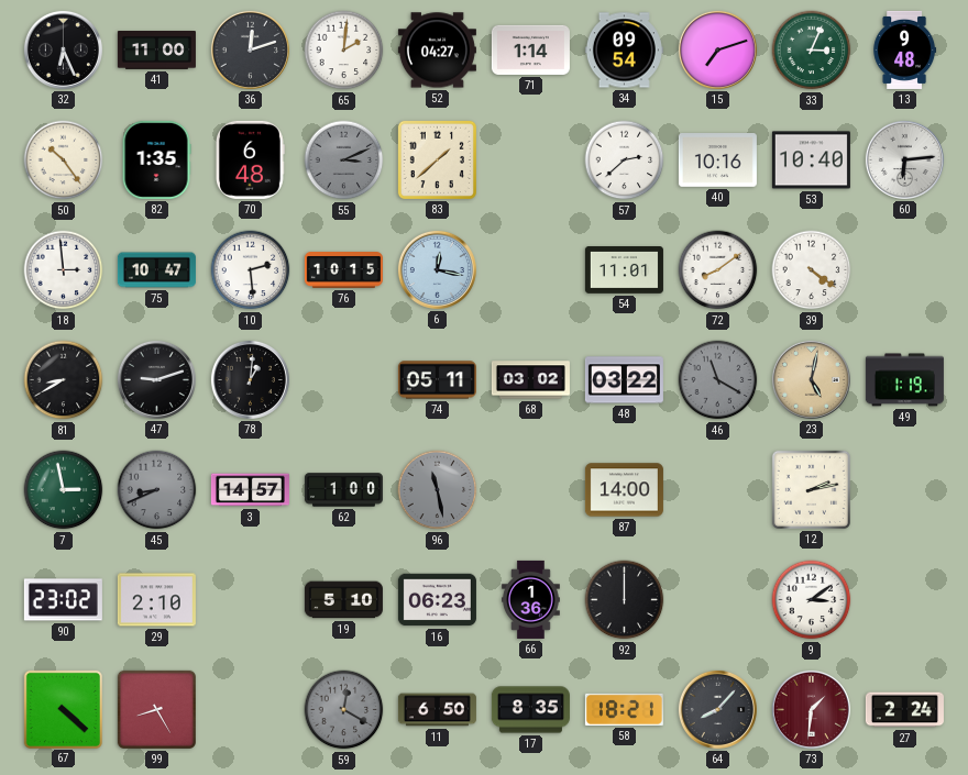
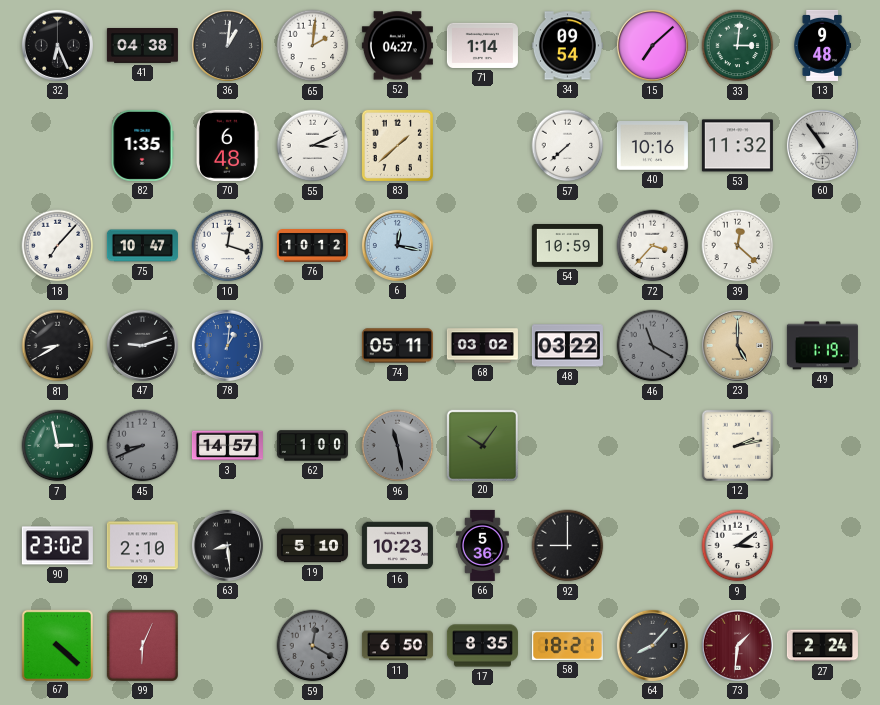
41: 11:00 -> 04:38 (142, 46)
36: 12:12 -> 1:01 (227, 45)
15: 7:12 -> 7:08 (652, 45)
33: 3:04 -> 3:01 (738, 46)
50: 10:24 -> none (64, 160)
55 dial: grey -> white (313, 146)
57: 2:38 -> 7:38 (568, 146)
53: 10:40 -> 11:32 (737, 146)
60: 6:14 -> 10:54 (822, 145)
18: 2:59 -> 7:07 (58, 246)
10: 2:29 -> 12:18 (228, 246)
76: 10:15 -> 10:12 (312, 246)
54: 11:01 -> 10:59 (567, 246)
72: 8:09 -> 3:37 (653, 246)
39: 4:21 -> 12:22 (738, 246)
78 dial: black -> blue (227, 345)
23: 5:02 -> 5:00 (737, 345)
20: none -> 10:06 (482, 445)
87: 14:00 -> none (624, 490)
63: none -> 8:29 (227, 545)
16: 06:23 -> 10:23 (397, 546)
66: 1:36 -> 5:36 (483, 545)
92: 12:00 -> 9:00 (568, 546)
99: 8:25 -> 6:04 (142, 645)
